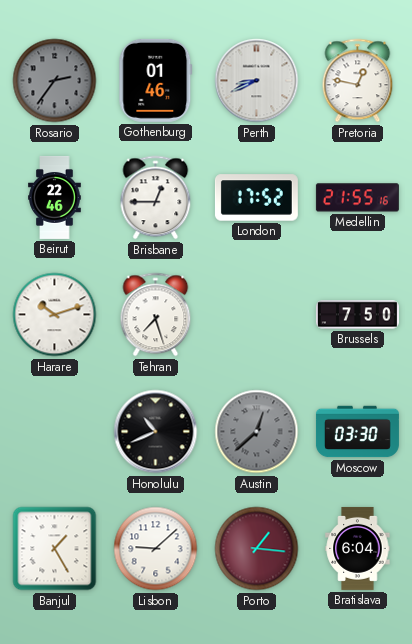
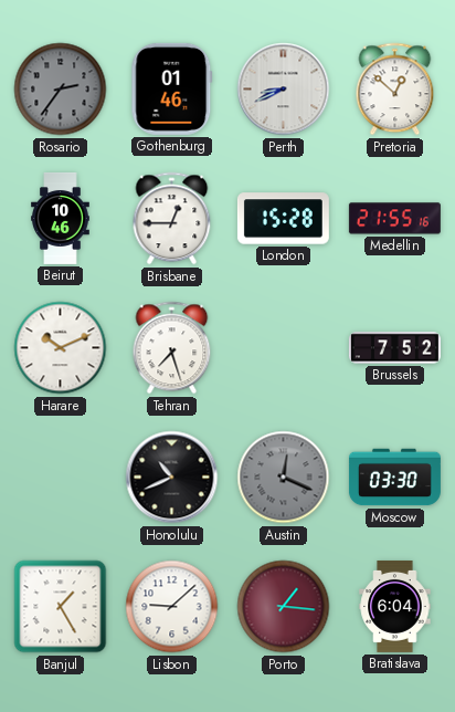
Pretoria: 12:47 -> 12:52 (395, 90)
Beirut: 22:46 -> 10:46 (61, 218)
London: 17:52 -> 15:28 (283, 219)
Harare: 10:12 -> 10:11 (61, 348)
Brussels: 7:50 -> 7:52 (394, 348)
Austin: 12:38 -> 12:19 (284, 478)
